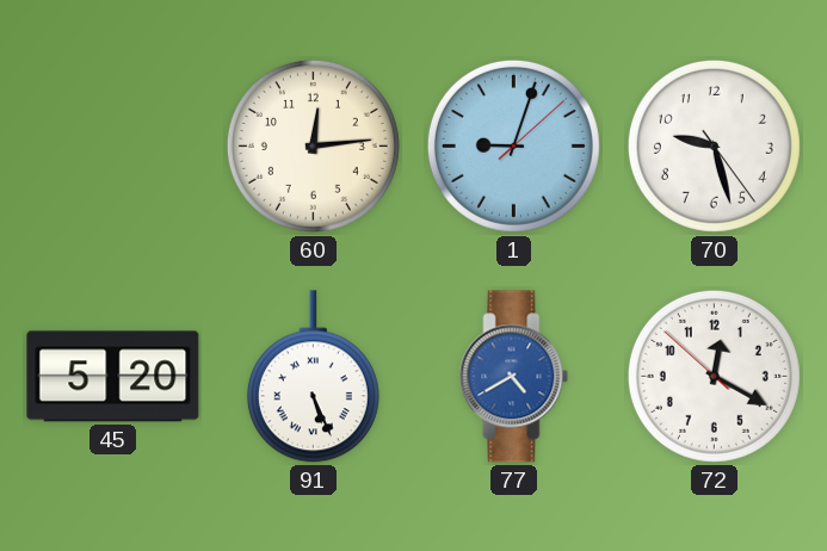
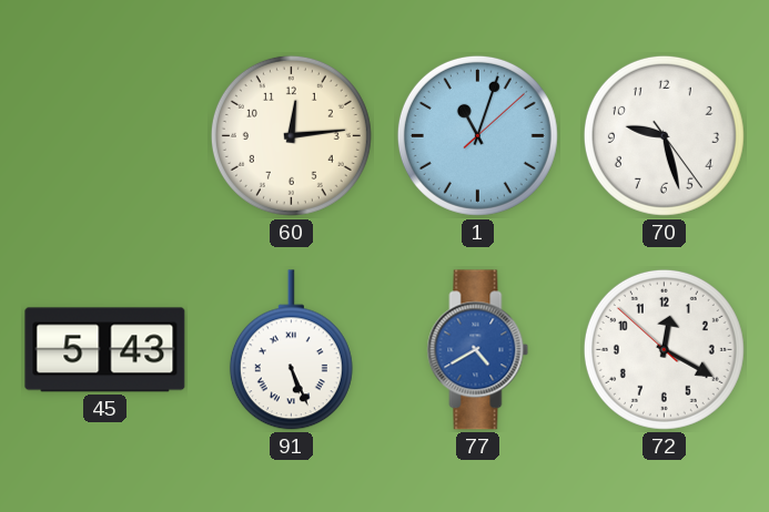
1: 9:03 -> 11:03 (477, 135)
45: 5:20 -> 5:43 (105, 350)
